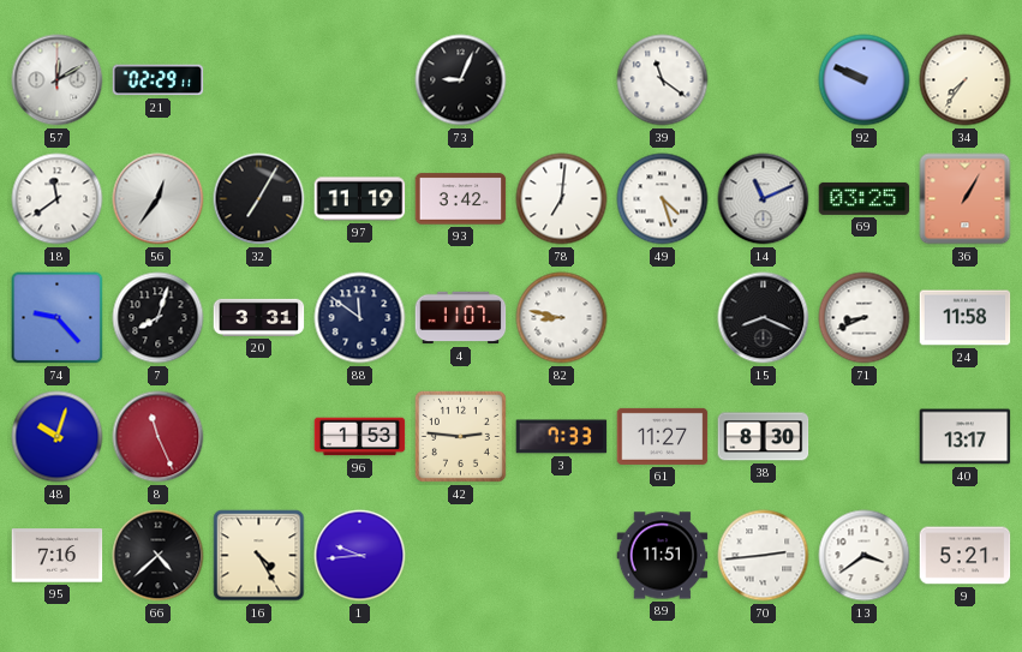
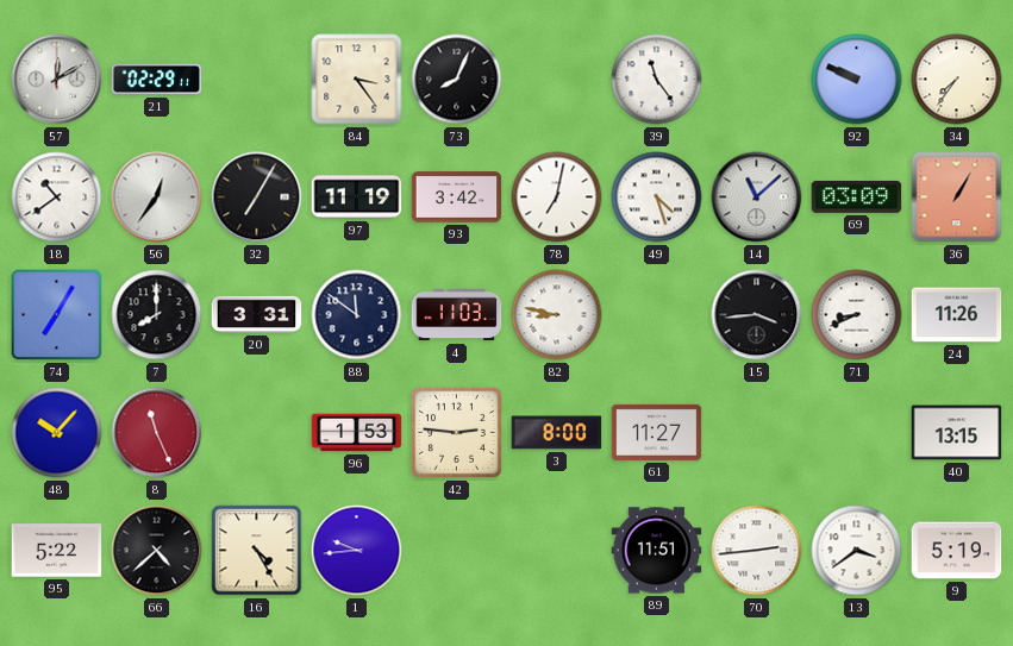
84: none -> 3:24 (357, 80)
73: 9:04 -> 8:04 (457, 80)
39: 11:21 -> 11:24 (657, 80)
18: 11:39 -> 10:39 (57, 197)
78: 7:01 -> 7:02 (557, 197)
14: 11:11 -> 11:08 (757, 197)
69: 03:25 -> 03:09 (857, 196)
74: 9:23 -> 7:05 (57, 315)
7: 8:03 -> 8:00 (157, 315)
4: 11:07 -> 11:03 (457, 315)
15: 8:19 -> 3:44 (757, 315)
24: 11:58 -> 11:26 (957, 315)
48: 10:03 -> 10:07 (57, 433)
3: 7:33 -> 8:00 (557, 433)
38: 8:30 -> none (764, 437)
40: 13:17 -> 13:15 (957, 433)
95: 7:16 -> 5:22 (57, 551)
9: 5:21 -> 5:19 (957, 551)
